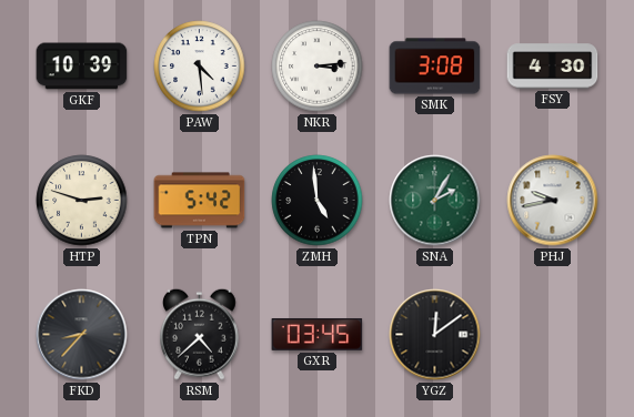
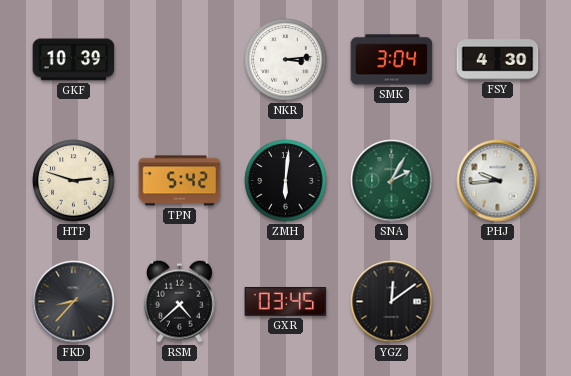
PAW: 4:29 -> none (200, 67)
SMK: 3:08 -> 3:04 (392, 60)
ZMH: 4:59 -> 6:01 (286, 181)
PHJ: 9:43 -> 9:44 (498, 181)
